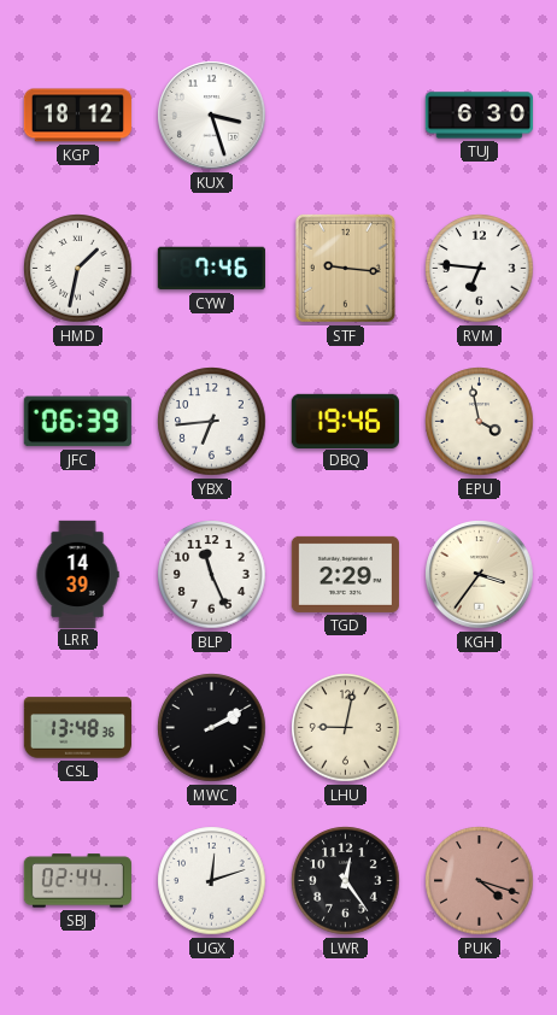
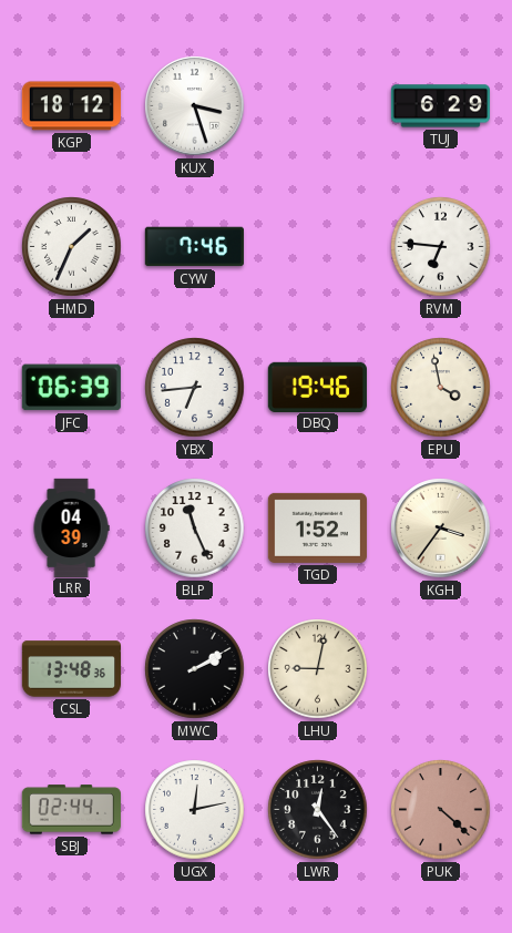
TUJ: 6:30 -> 6:29 (440, 106)
HMD: 1:32 -> 1:34 (72, 247)
STF: 9:16 -> none (345, 268)
LRR: 14:39 -> 04:39 (71, 527)
TGD: 2:29 -> 1:52 (317, 527)
UGX: 12:12 -> 12:13 (195, 810)
PUK: 4:18 -> 4:22 (441, 810)
